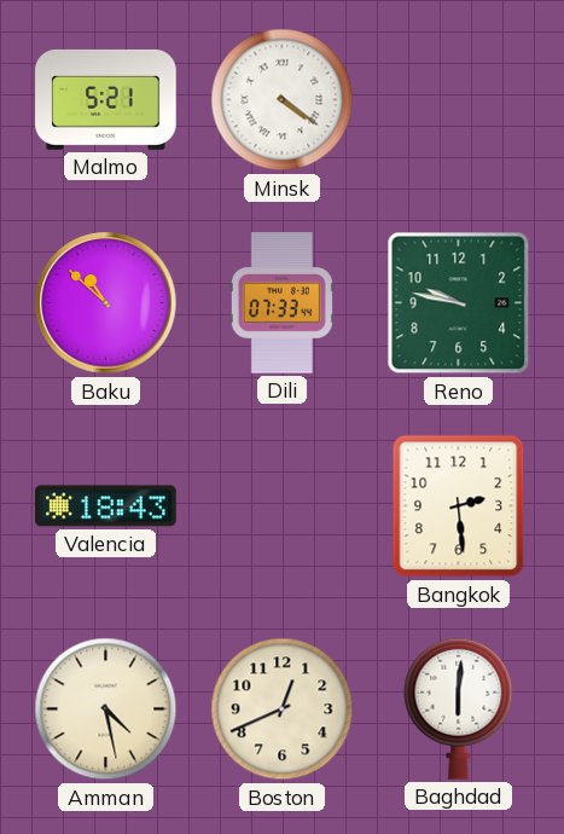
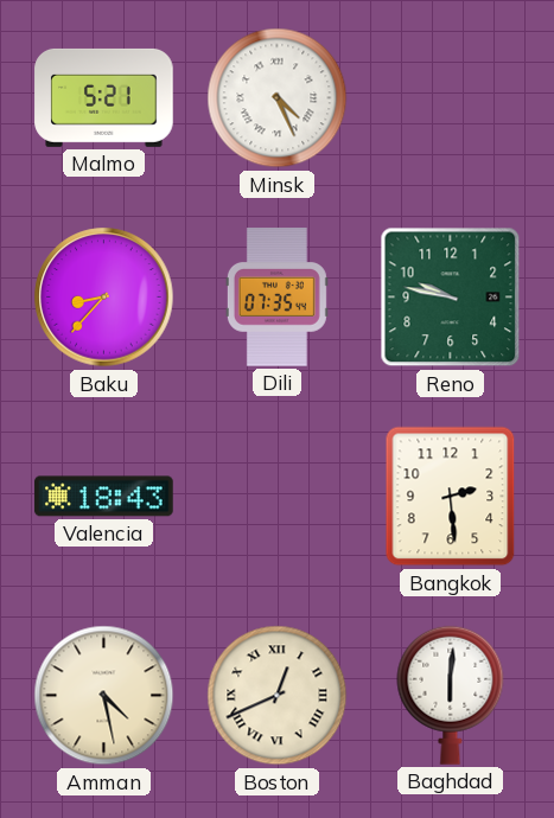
Minsk: 4:21 -> 4:26 (278, 98)
Baku: 10:52 -> 8:37 (104, 298)
Dili: 07:33 -> 07:35 (276, 298)
Boston numerals: Arabic -> Roman (278, 696)
